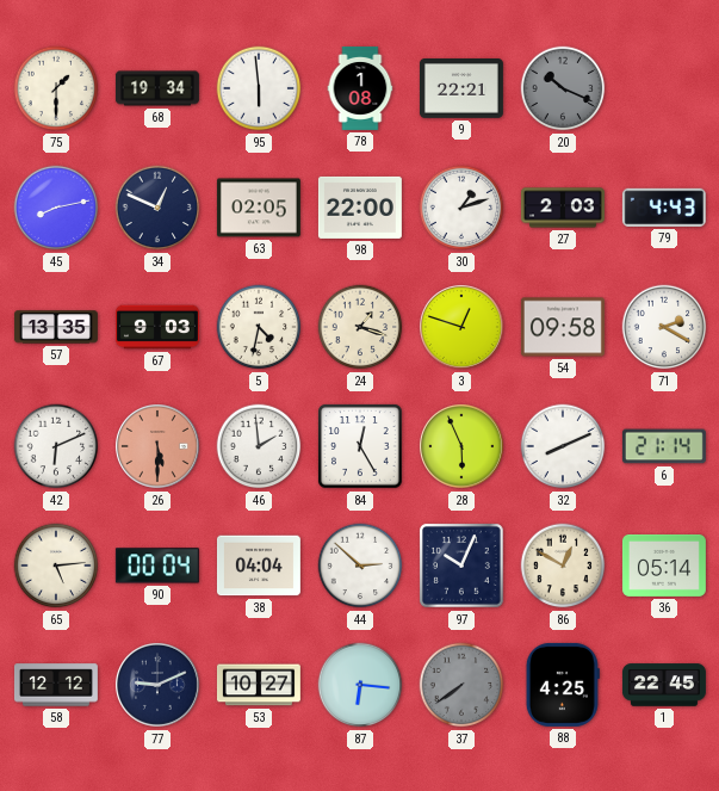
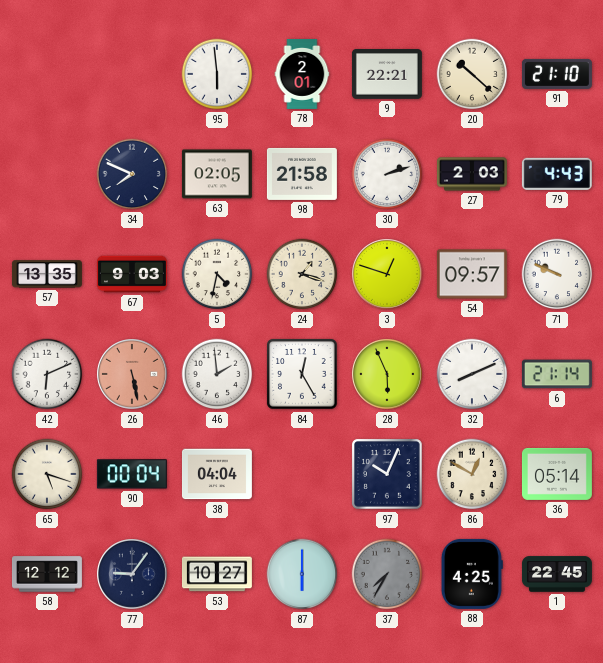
75: 1:30 -> none (56, 88)
68: 19:34 -> none (157, 88)
78: 1:08 -> 2:01 (302, 74)
20: 10:19 -> 10:22 (472, 74)
20 dial: grey -> cream (472, 74)
91: none -> 21:10 (557, 74)
45: 8:13 -> none (56, 208)
34: 12:49 -> 7:49 (132, 174)
98: 22:00 -> 21:58 (302, 174)
30: 1:12 -> 2:12 (387, 174)
54: 09:58 -> 09:57 (472, 274)
71: 2:20 -> 9:49 (557, 274)
26: 5:30 -> 5:28 (133, 375)
65: 5:14 -> 5:18 (47, 474)
44: 2:52 -> none (360, 566)
77: 9:11 -> 9:06 (133, 575)
87: 6:16 -> 6:00 (302, 574)
37: 7:39 -> 7:35 (387, 574)
